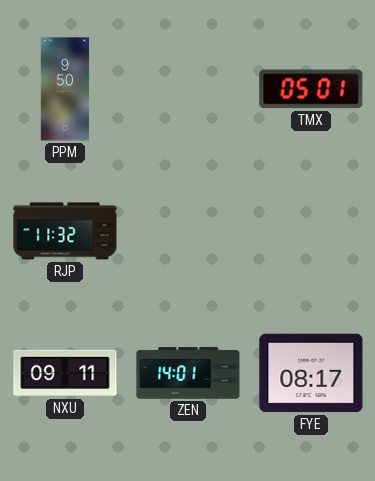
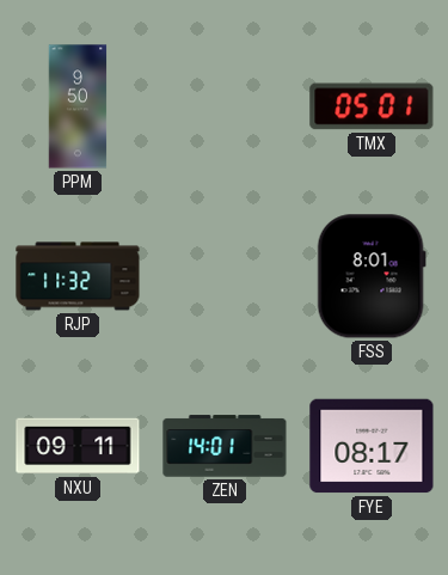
FSS: none -> 8:01 (372, 276)
